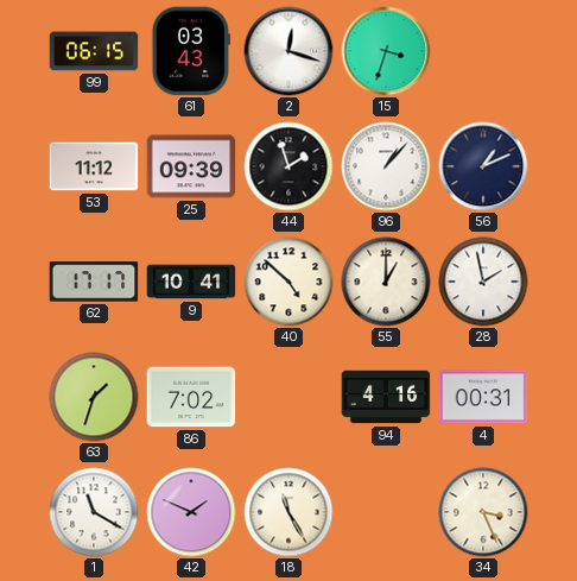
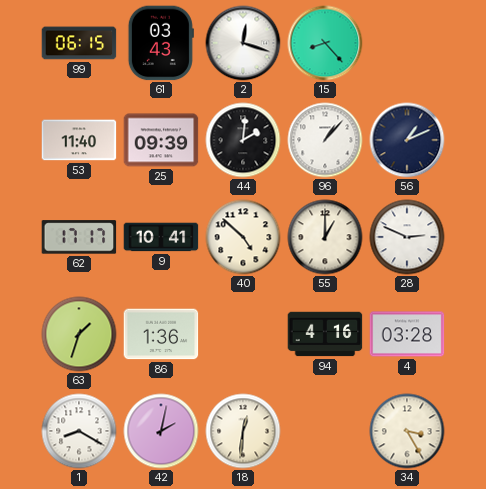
15: 3:33 -> 8:23 (325, 43)
53: 11:12 -> 11:40 (79, 140)
44: 1:57 -> 2:01 (243, 140)
28: 1:58 -> 2:49 (407, 237)
86: 7:02 -> 1:36 (161, 334)
4: 00:31 -> 03:28 (407, 334)
1: 11:20 -> 8:20 (79, 431)
42: 1:49 -> 2:02 (161, 431)
18: 11:25 -> 12:31 (243, 431)
34: 3:26 -> 3:25 (407, 431)
